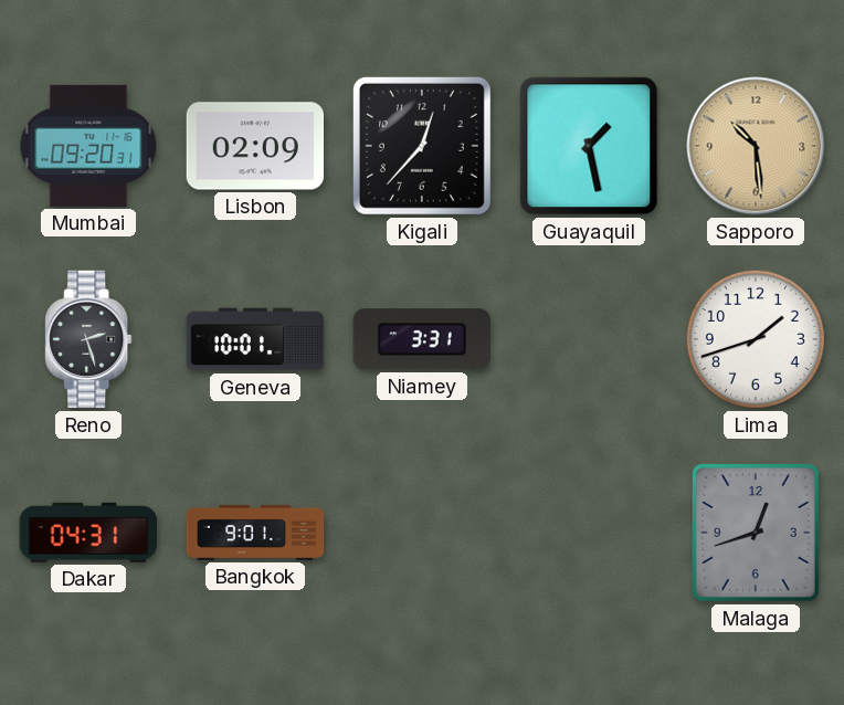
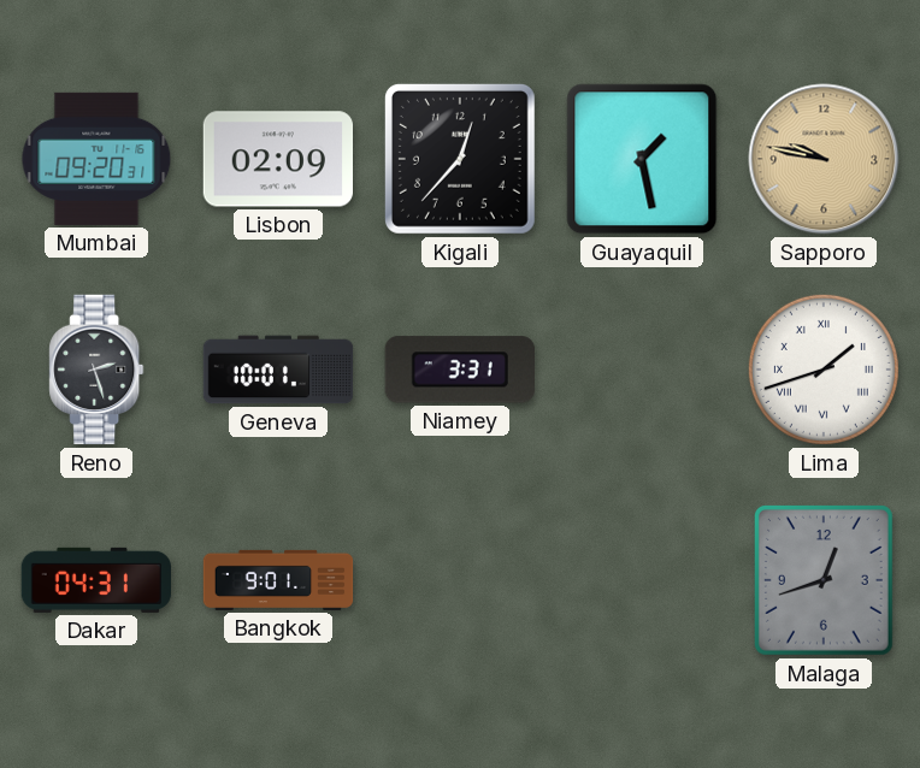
Sapporo: 10:29 -> 9:47 (824, 159)
Lima numerals: Arabic -> Roman (824, 370)
